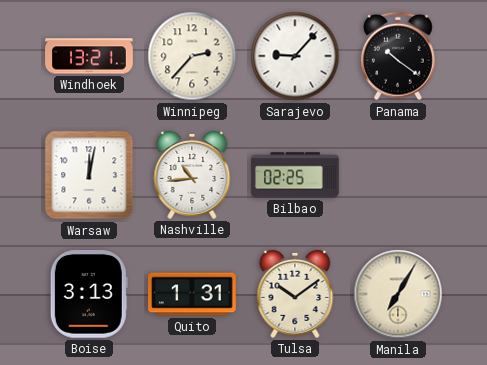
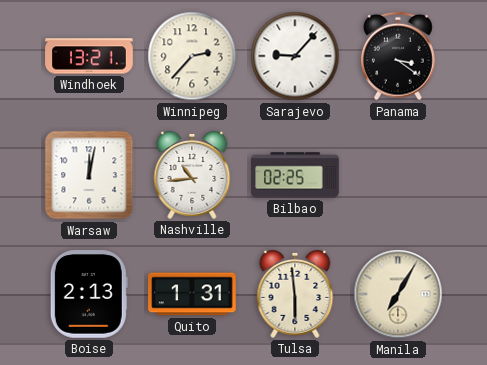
Panama: 10:21 -> 3:21 (398, 56)
Boise: 3:13 -> 2:13 (89, 294)
Tulsa: 10:09 -> 5:59 (295, 294)
